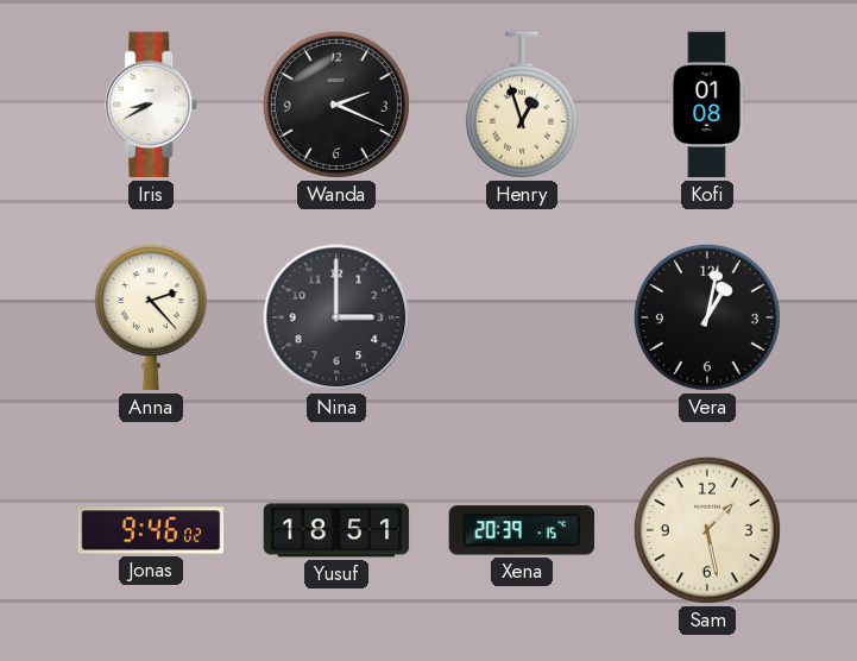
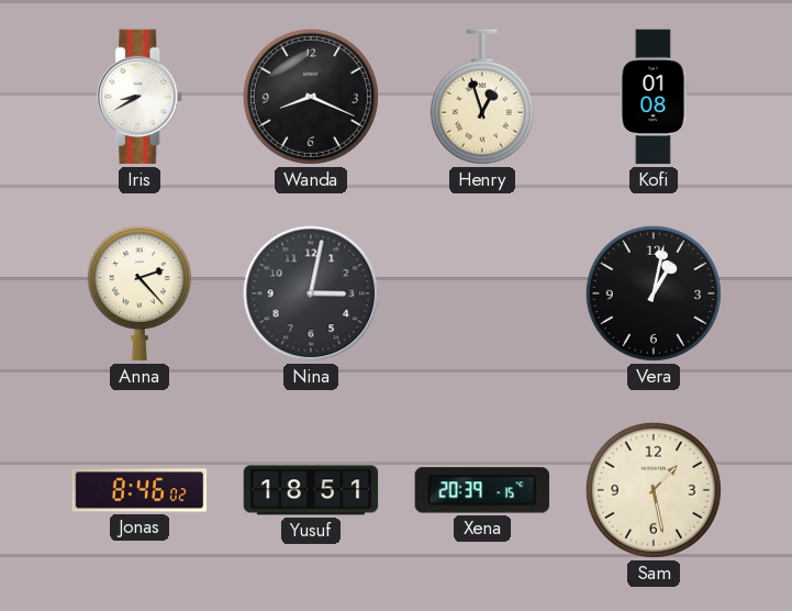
Wanda: 2:19 -> 8:19 (311, 97)
Nina: 3:00 -> 3:02 (311, 293)
Jonas: 9:46 -> 8:46 (140, 490)
